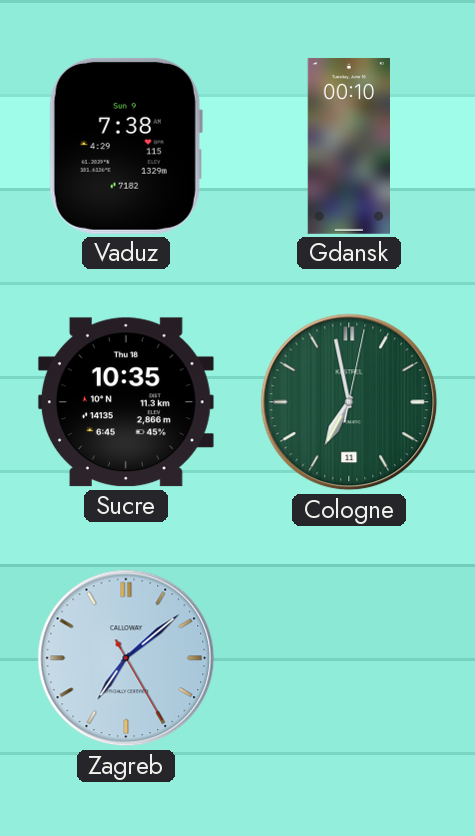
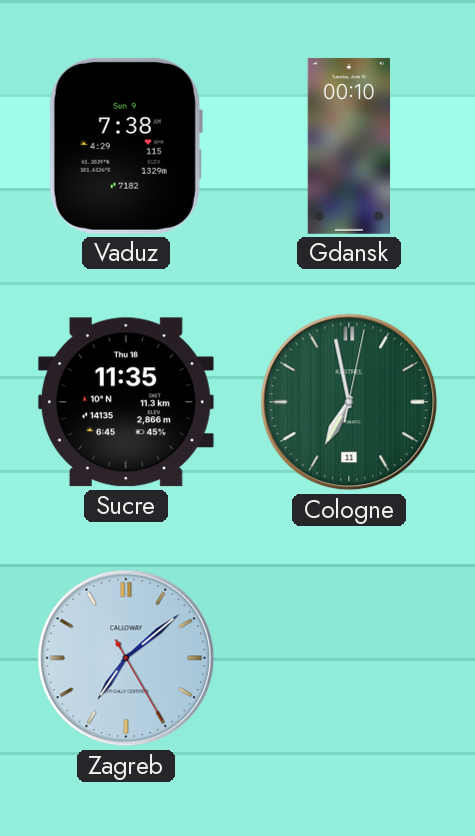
Sucre: 10:35 -> 11:35 (126, 402)
